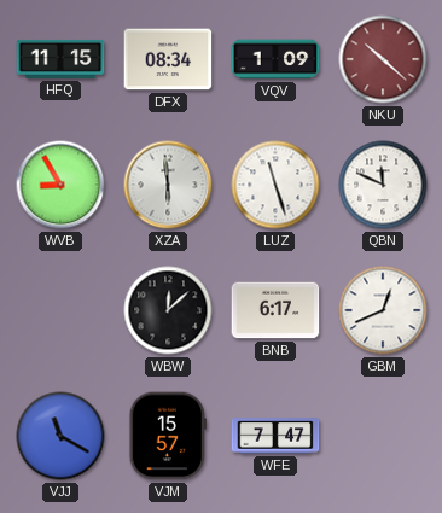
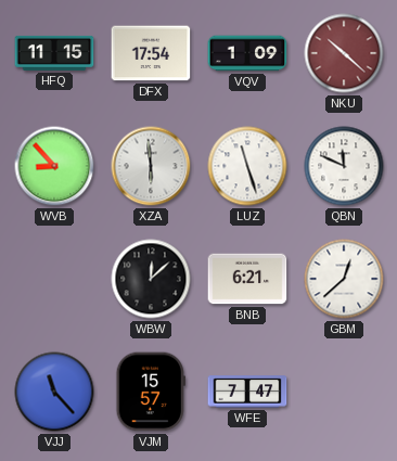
DFX: 08:34 -> 17:54 (151, 53)
WVB: 8:55 -> 8:53 (54, 166)
BNB: 6:17 -> 6:21 (247, 279)
GBM: 12:41 -> 12:38 (344, 279)
VJJ: 11:20 -> 11:23 (54, 392)
